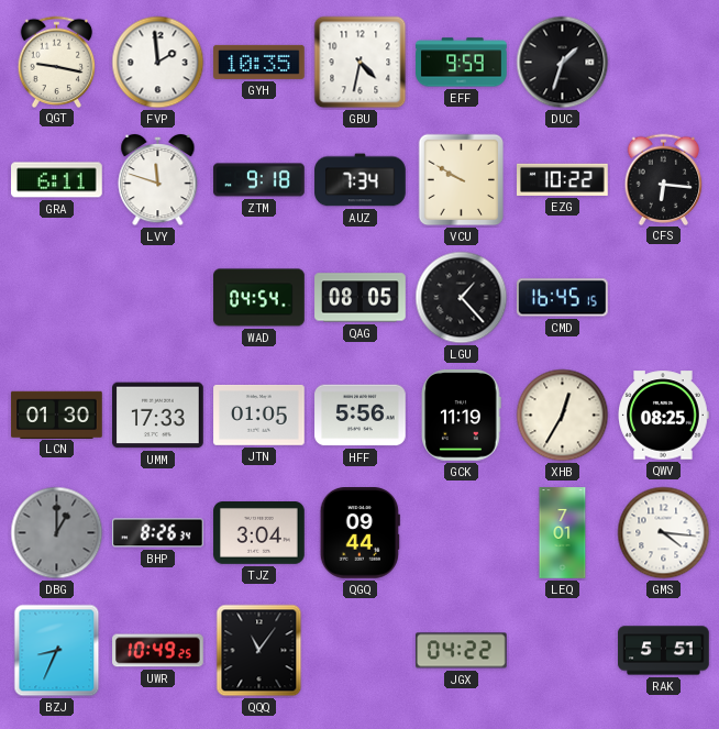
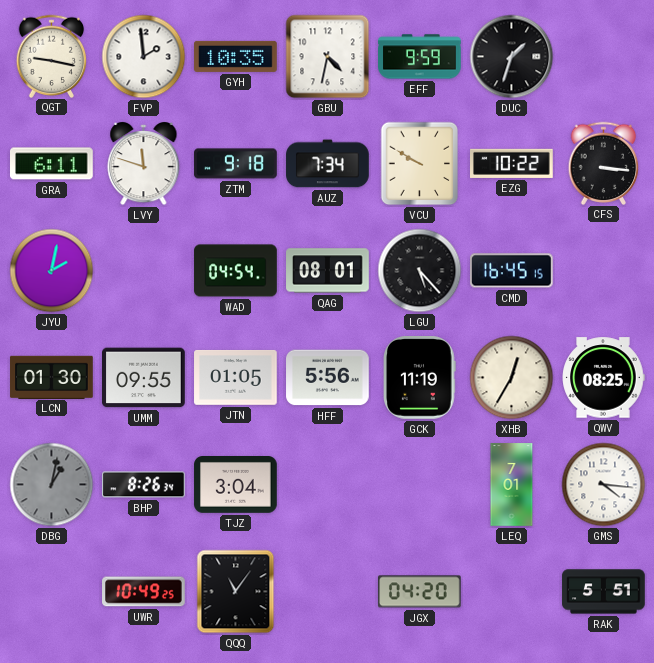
CFS: 6:16 -> 3:16 (604, 163)
JYU: none -> 2:02 (52, 271)
QAG: 08:05 -> 08:01 (328, 271)
LGU: 1:23 -> 5:23 (420, 271)
UMM: 17:33 -> 09:55 (144, 378)
DBG: 1:00 -> 1:02 (52, 485)
QGQ: 09:44 -> none (360, 533)
BZJ: 8:34 -> none (57, 651)
JGX: 04:22 -> 04:20 (420, 592)
